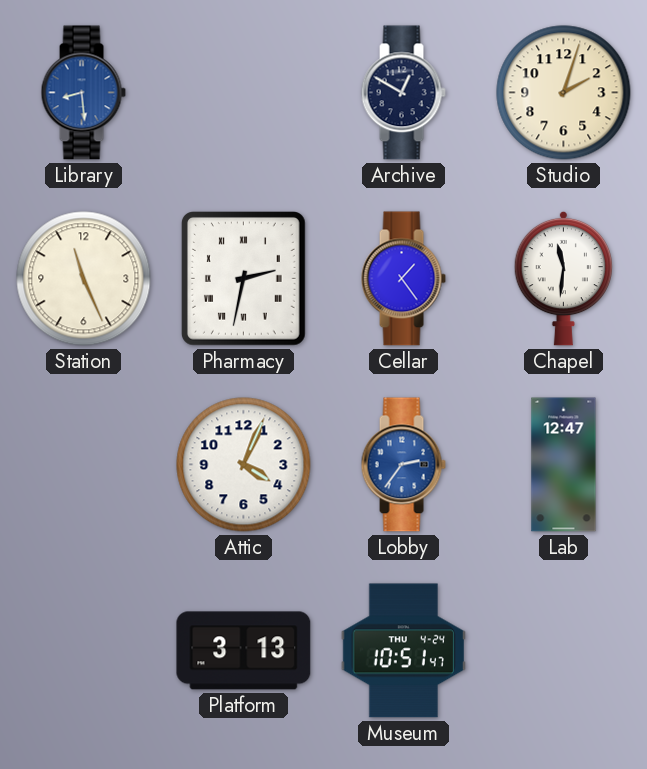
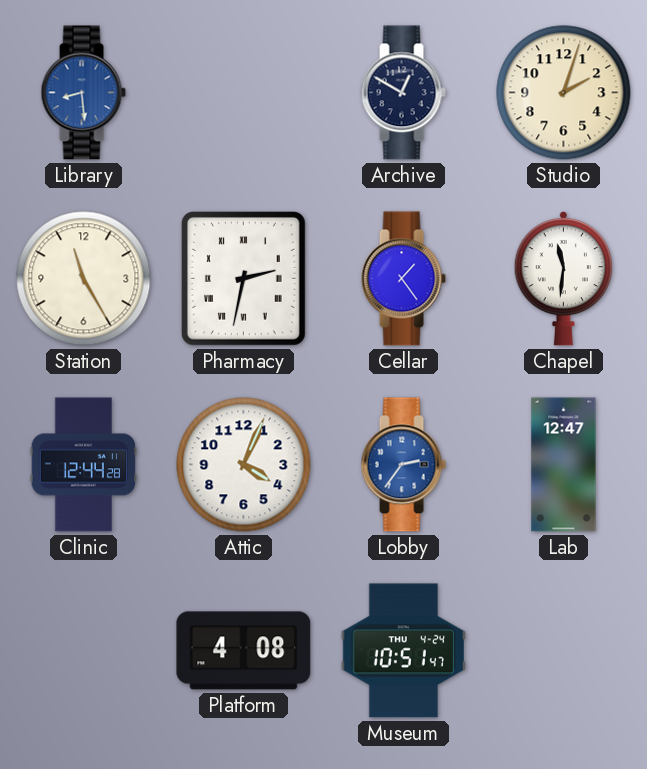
Station: 11:26 -> 11:25 (84, 279)
Clinic: none -> 12:44 (84, 465)
Platform: 3:13 -> 4:08 (244, 651)
